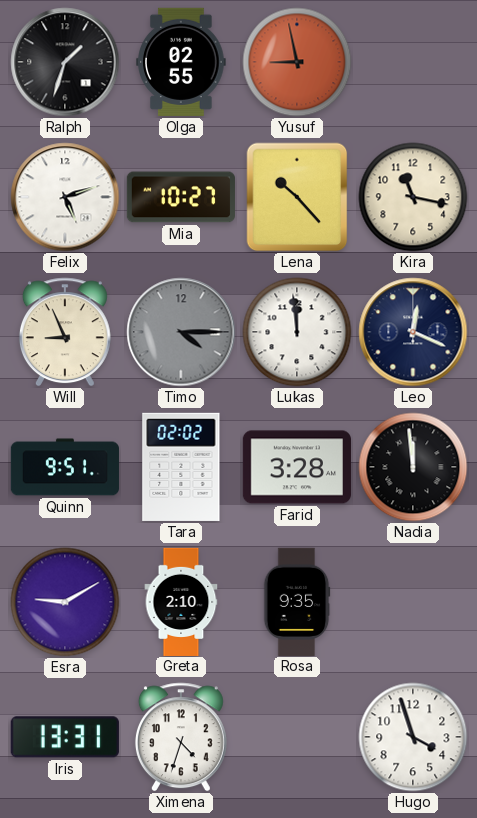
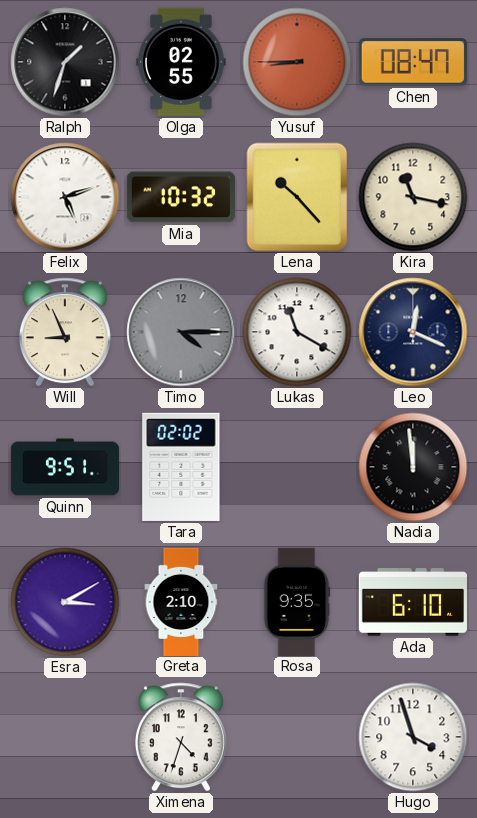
Yusuf: 8:58 -> 8:45 (297, 62)
Chen: none -> 08:47 (413, 62)
Mia: 10:27 -> 10:32 (181, 197)
Lukas: 11:59 -> 11:20 (297, 332)
Farid: 3:28 -> none (297, 467)
Esra: 9:10 -> 3:10 (65, 602)
Ada: none -> 6:10 (413, 603)
Iris: 13:31 -> none (65, 737)
